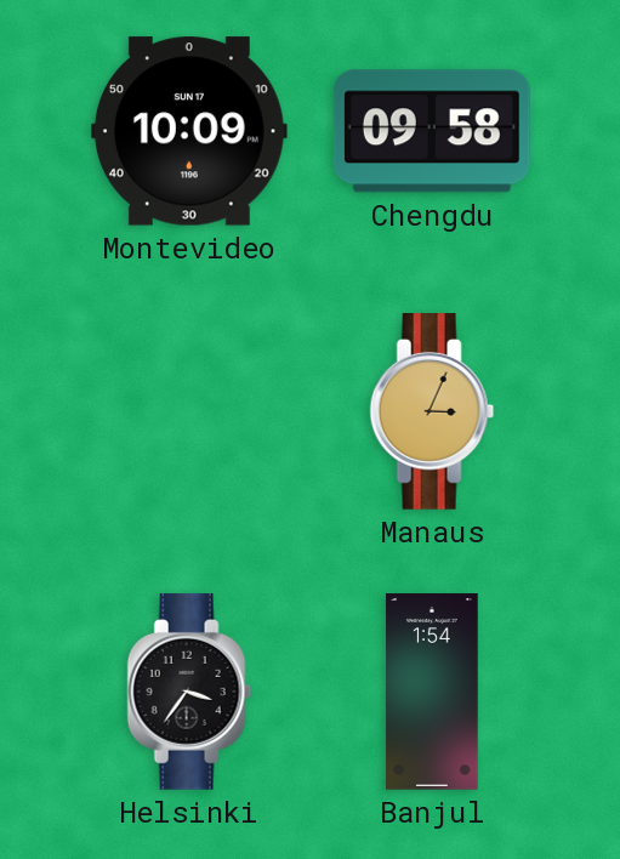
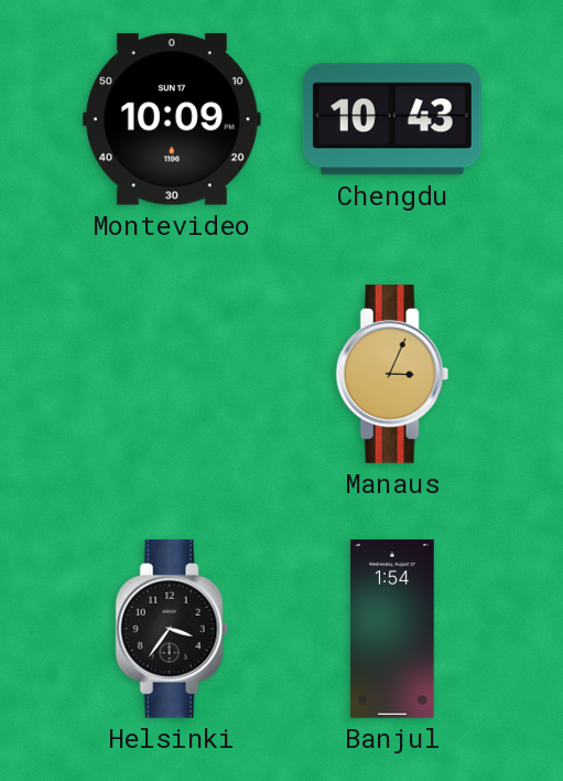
Chengdu: 09:58 -> 10:43 (392, 119)
